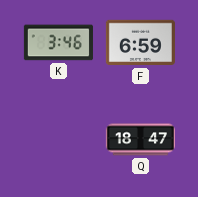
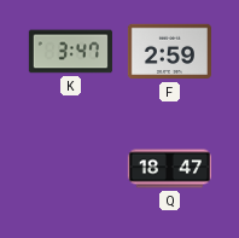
K: 3:46 -> 3:47 (70, 52)
F: 6:59 -> 2:59 (169, 52)
